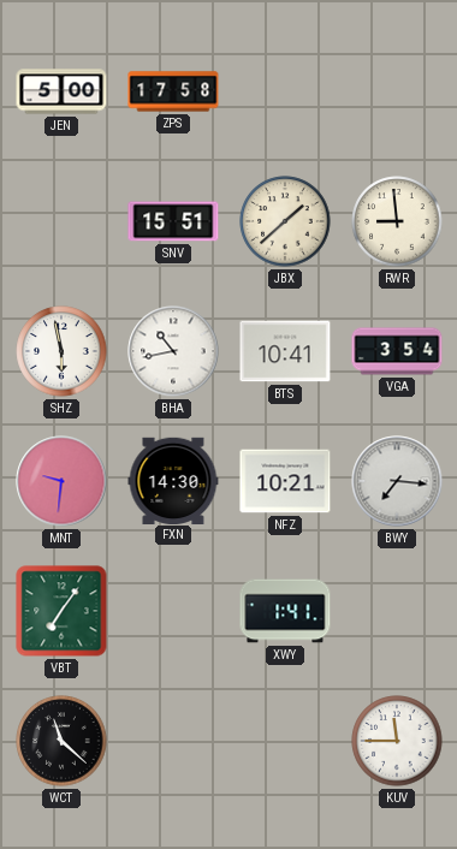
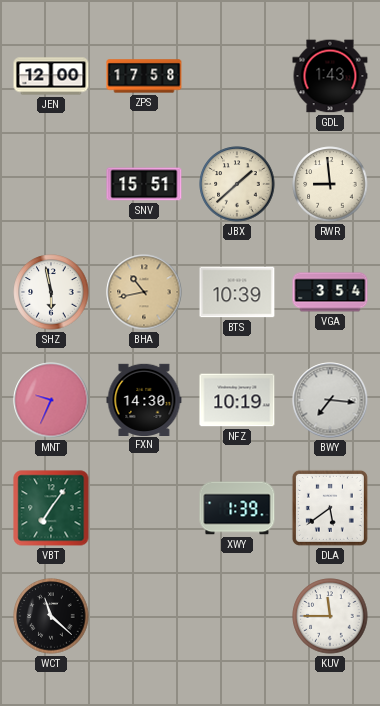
JEN: 5:00 -> 12:00 (51, 76)
GDL: none -> 1:43 (330, 76)
BHA dial: white -> champagne (144, 292)
BTS: 10:41 -> 10:39 (237, 292)
MNT: 9:31 -> 9:34 (51, 400)
NFZ: 10:21 -> 10:19 (237, 400)
XWY: 1:41 -> 1:39 (237, 508)
DLA: none -> 5:39 (330, 508)
